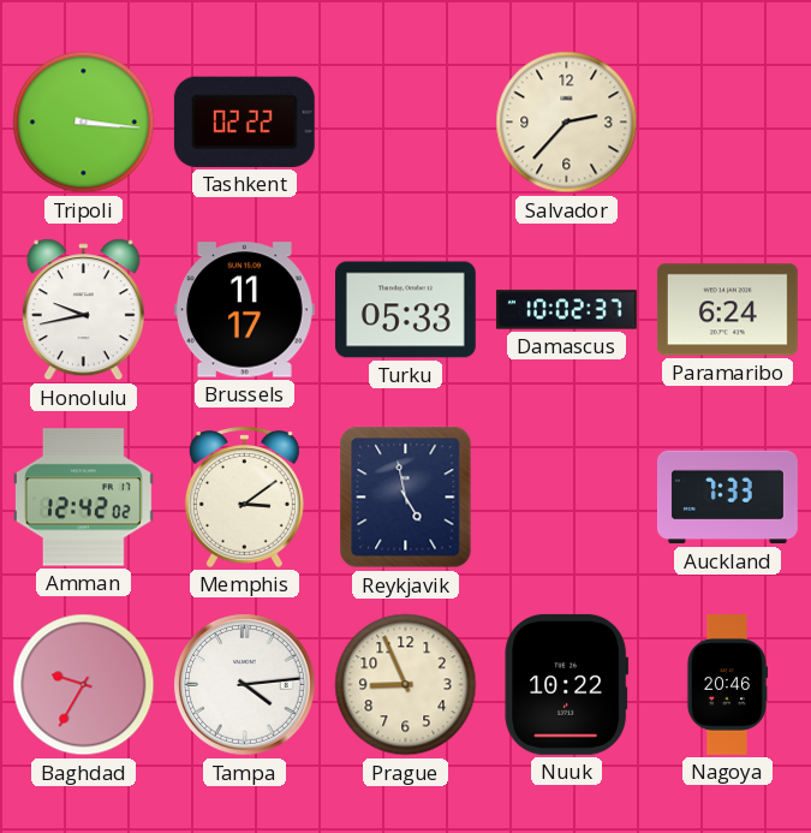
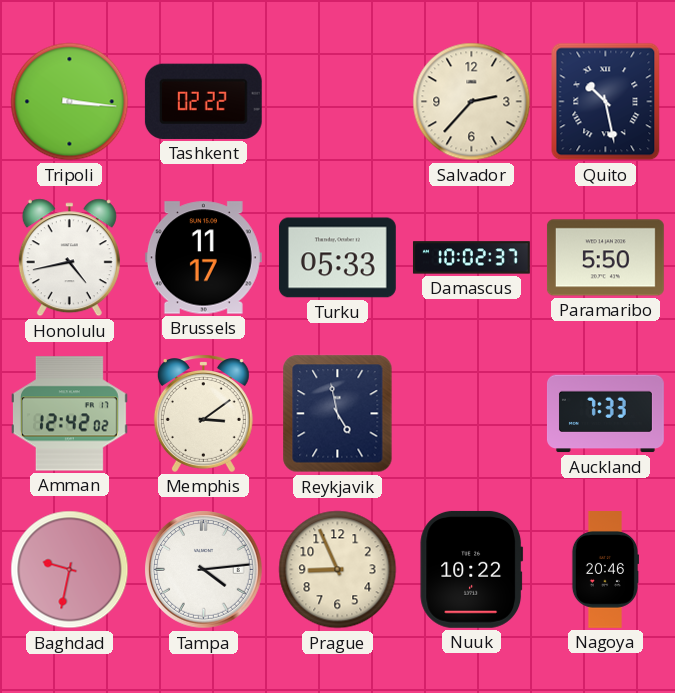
Quito: none -> 10:28 (606, 102)
Honolulu: 9:43 -> 4:43 (69, 258)
Paramaribo: 6:24 -> 5:50 (605, 258)
Baghdad: 9:35 -> 9:32 (70, 570)
